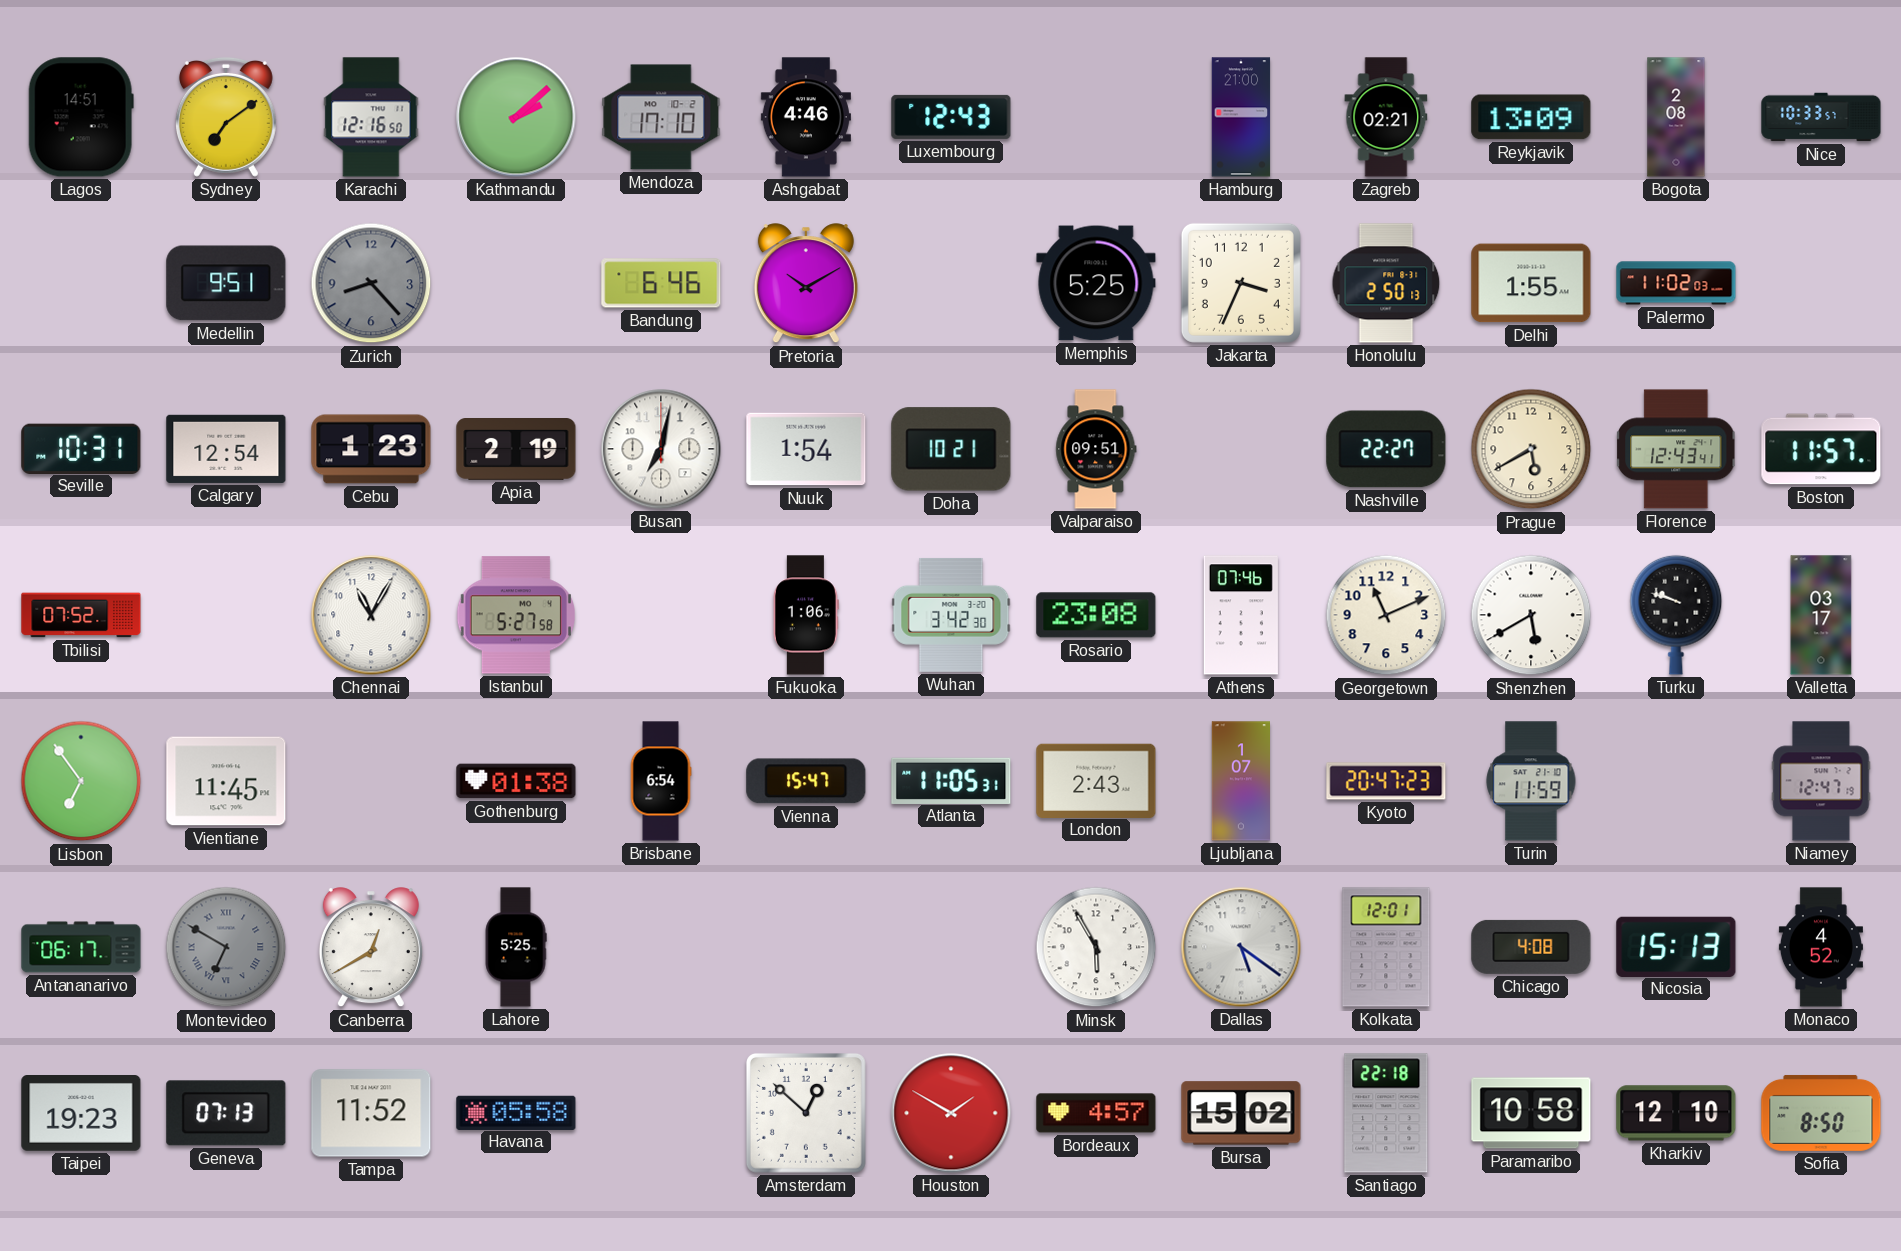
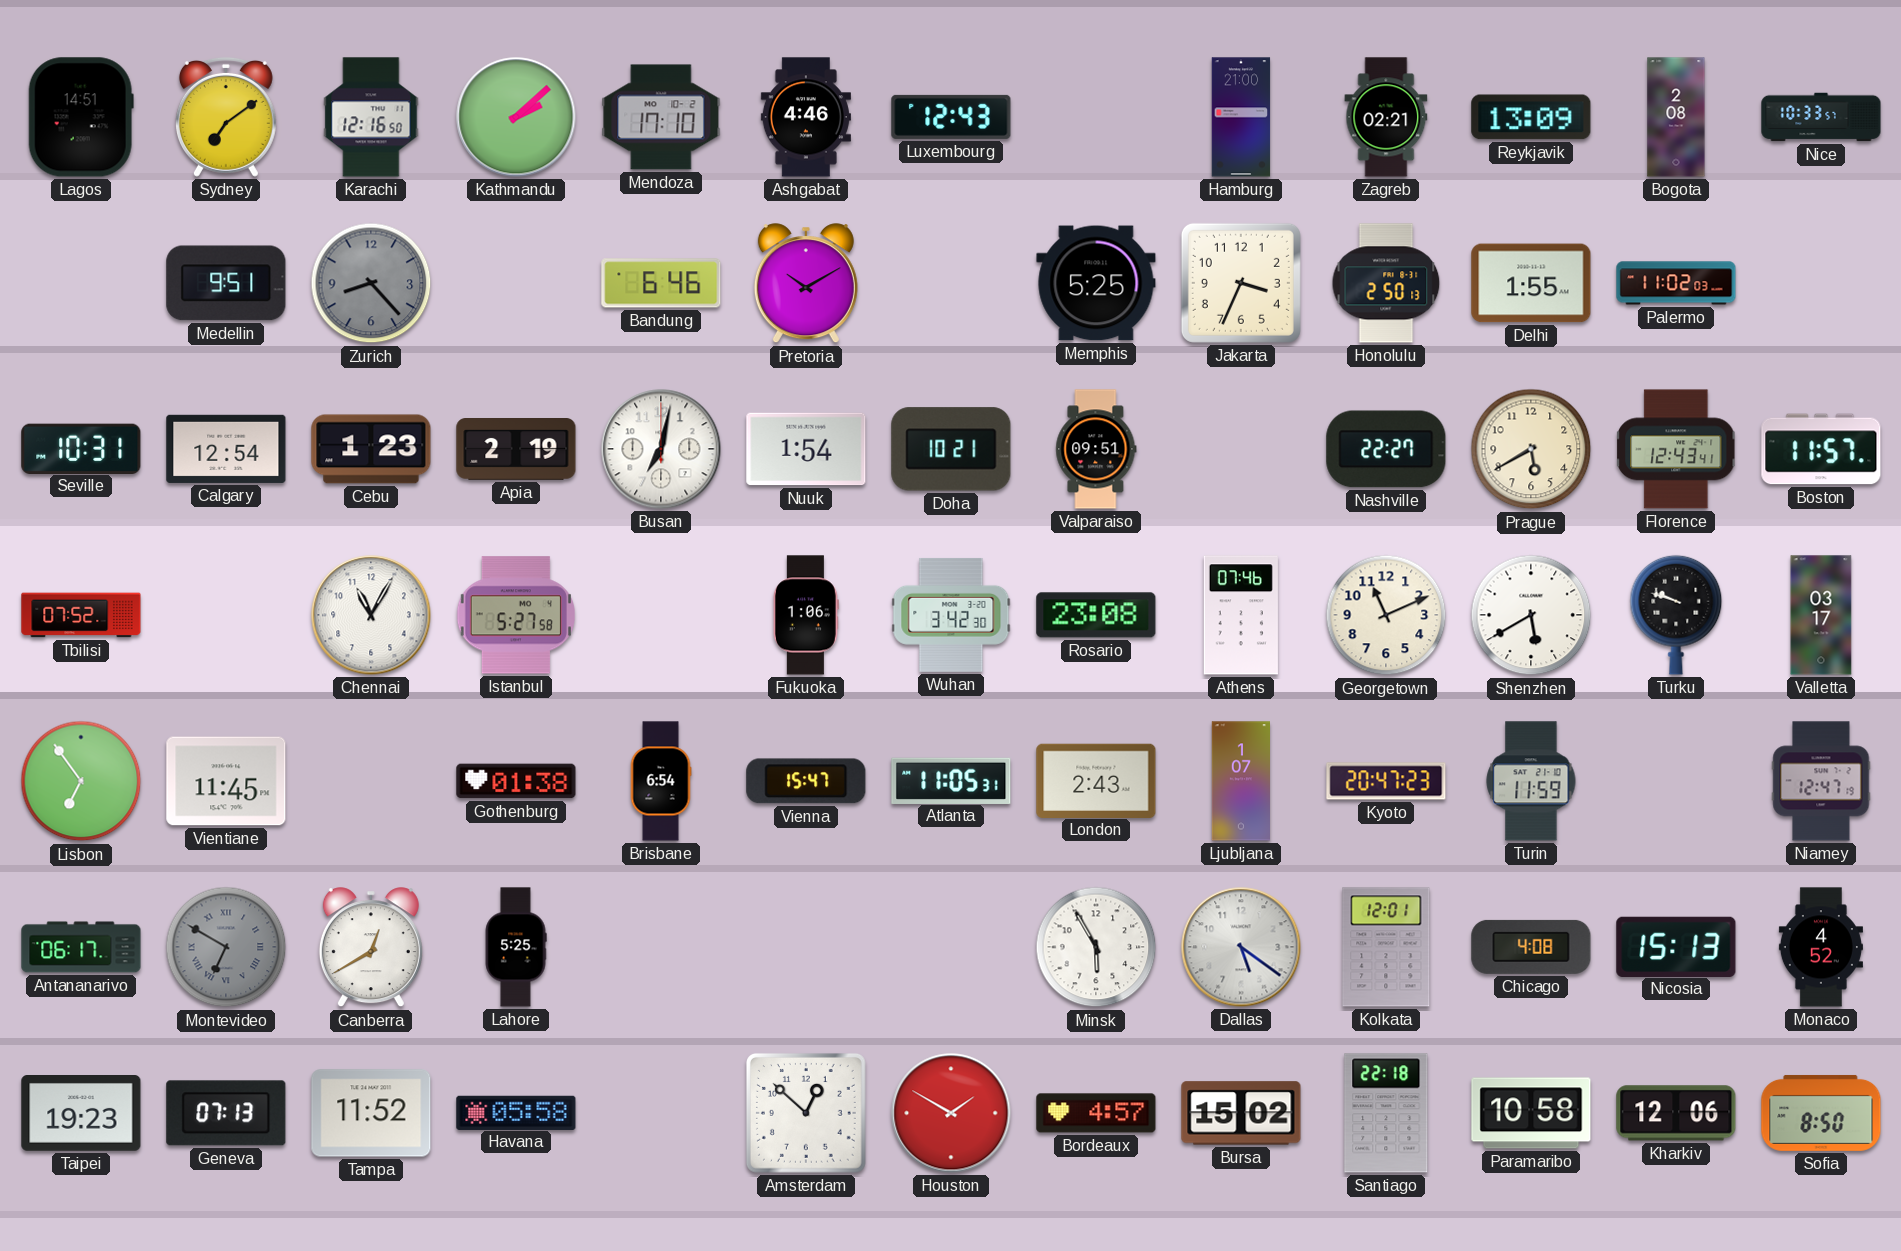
Kharkiv: 12:10 -> 12:06 (1676, 1113)
